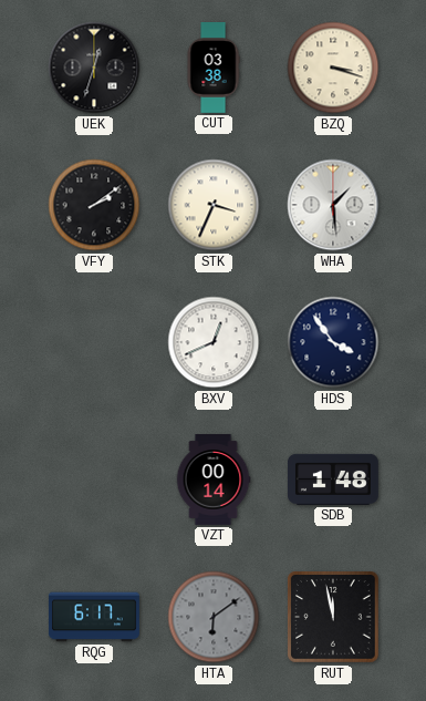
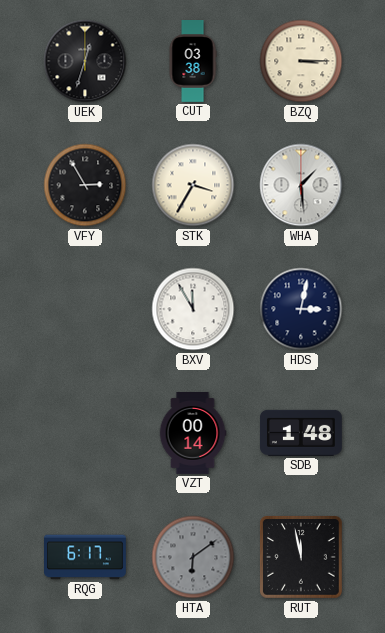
BZQ: 3:18 -> 3:15 (301, 61)
VFY: 2:09 -> 2:55 (85, 185)
STK: 3:34 -> 3:35 (193, 185)
BXV: 12:41 -> 11:55 (193, 309)
HDS: 3:54 -> 3:02 (301, 309)
